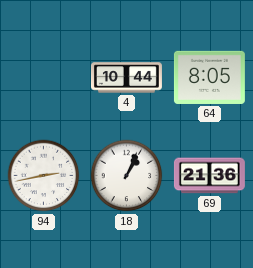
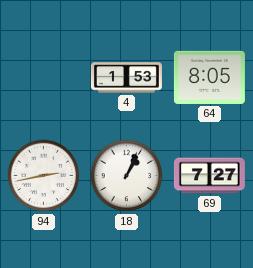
4: 10:44 -> 1:53 (126, 78)
69: 21:36 -> 7:27 (209, 176)
